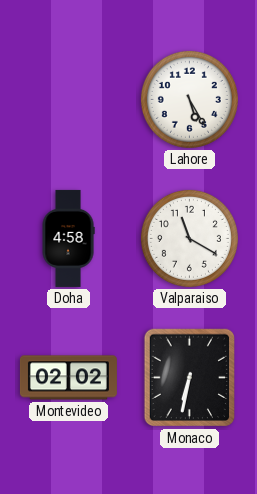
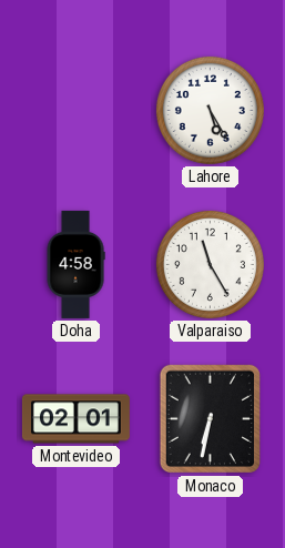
Valparaiso: 11:20 -> 11:25 (210, 264)
Montevideo: 02:02 -> 02:01 (75, 419)
